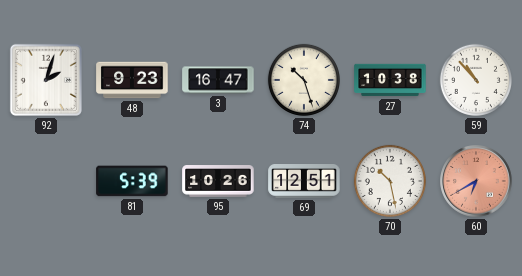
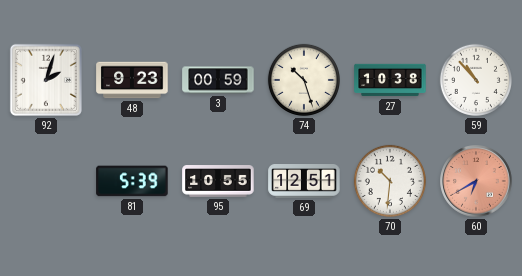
3: 16:47 -> 00:59 (218, 80)
95: 10:26 -> 10:55 (218, 181)
70: 10:28 -> 10:31 (390, 181)
